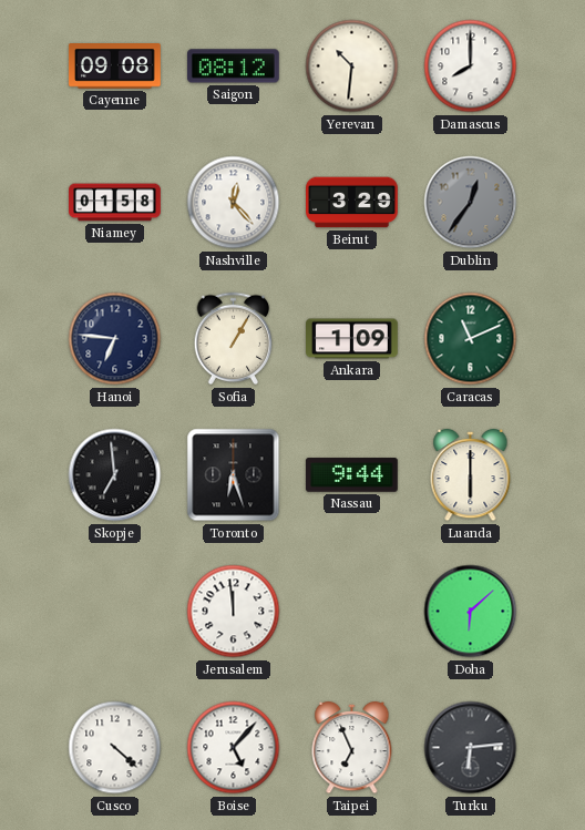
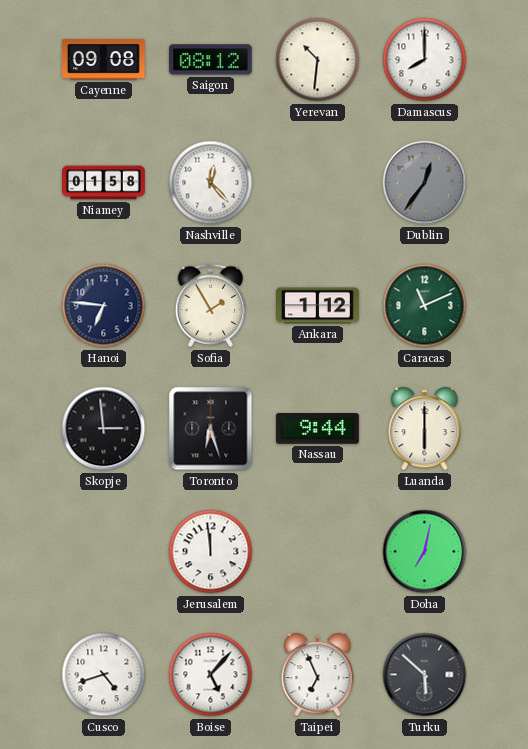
Beirut: 3:29 -> none (352, 203)
Sofia: 1:05 -> 1:55 (211, 306)
Ankara: 1:09 -> 1:12 (318, 306)
Skopje: 6:59 -> 2:59 (104, 429)
Doha: 6:08 -> 7:02 (425, 552)
Cusco: 4:22 -> 4:42 (104, 675)
Turku: 6:14 -> 5:52 (425, 675)
